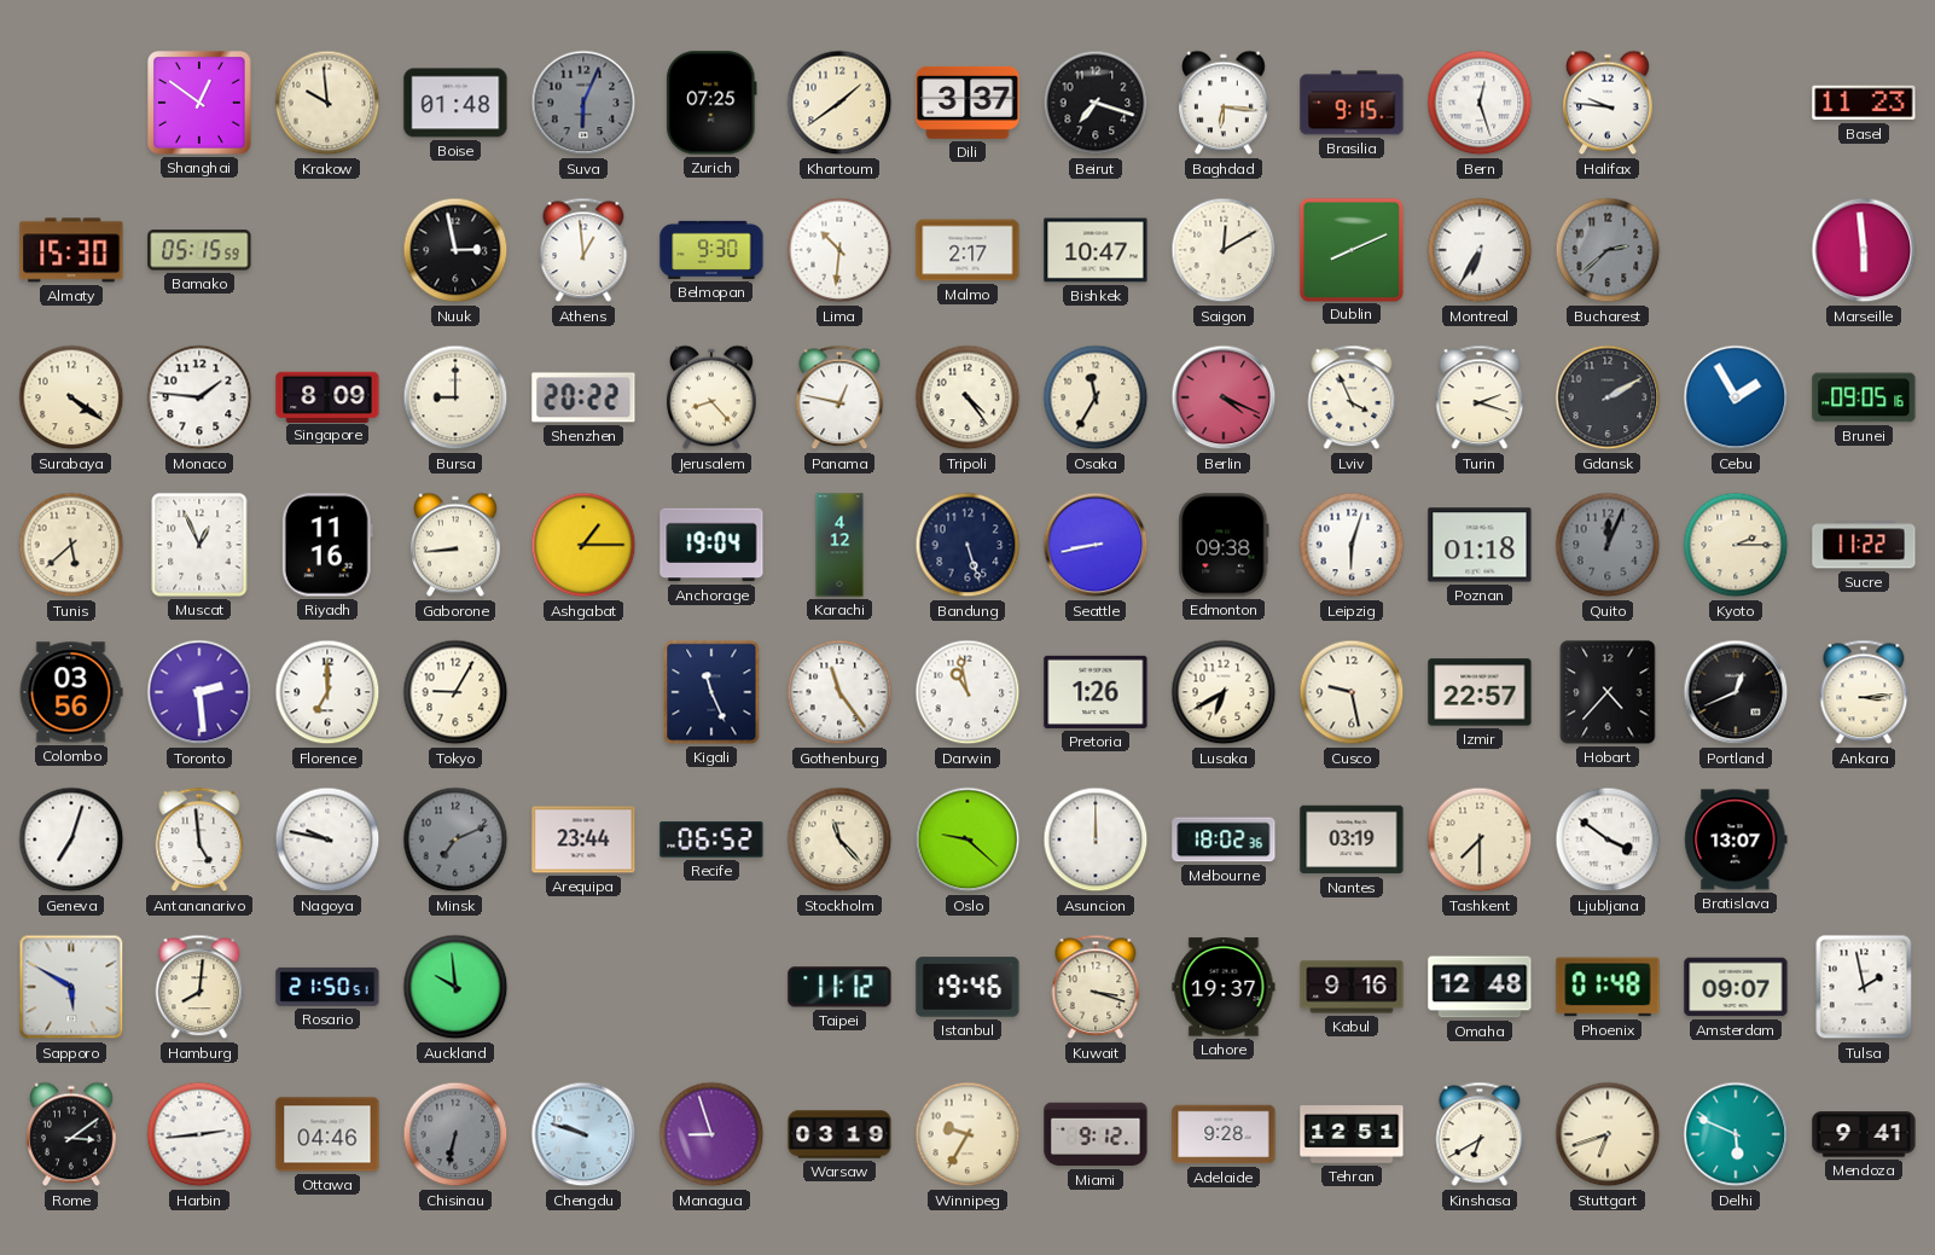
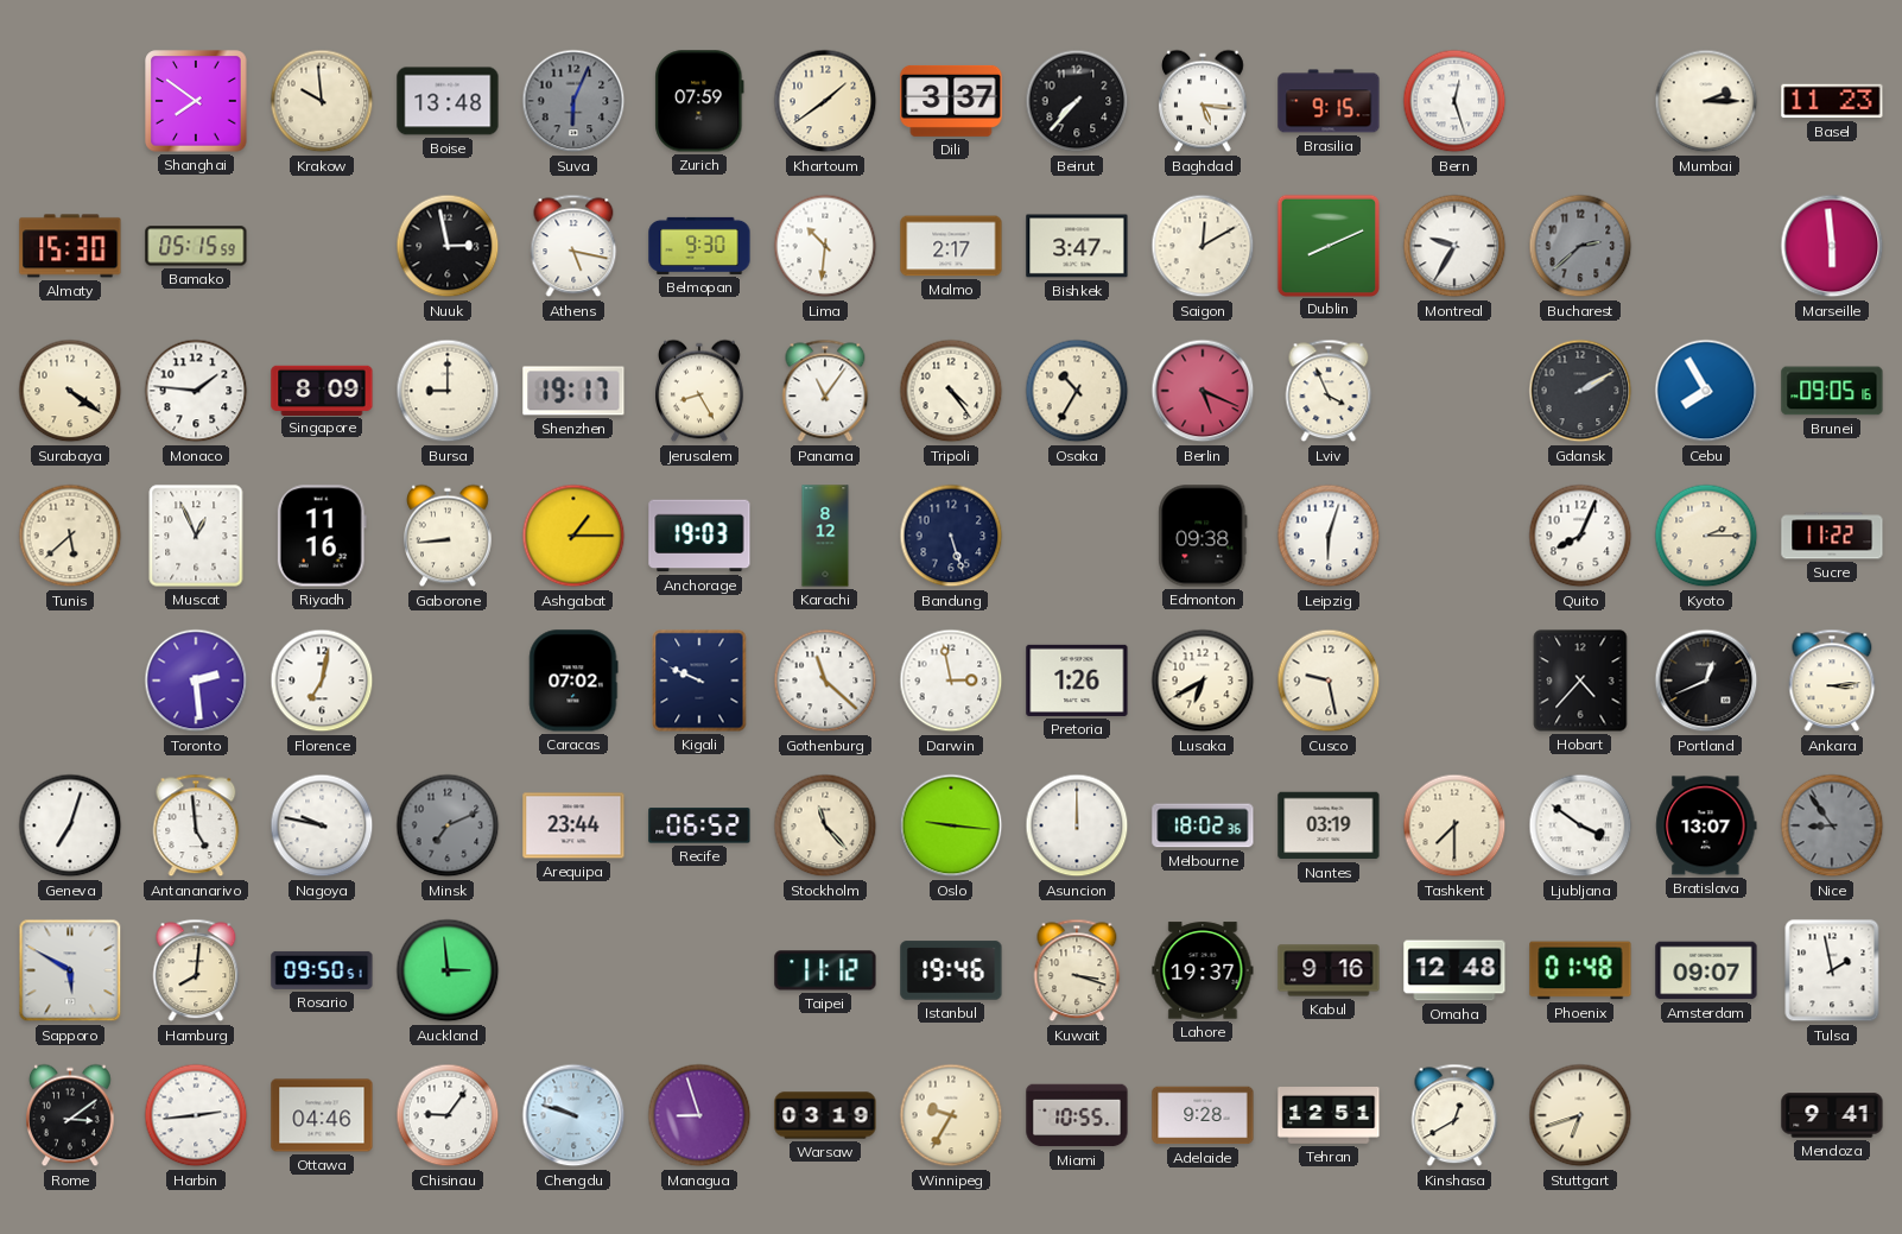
Shanghai: 12:51 -> 7:51 (196, 101)
Boise: 01:48 -> 13:48 (448, 101)
Zurich: 07:25 -> 07:59 (699, 101)
Beirut: 7:18 -> 7:37 (1077, 101)
Baghdad: 6:16 -> 5:16 (1204, 101)
Halifax: 9:46 -> none (1609, 103)
Mumbai: none -> 2:15 (1706, 101)
Athens: 12:59 -> 5:17 (573, 246)
Bishkek: 10:47 -> 3:47 (1077, 246)
Montreal: 6:35 -> 9:35 (1454, 246)
Shenzhen: 20:22 -> 19:17 (573, 391)
Jerusalem: 8:23 -> 8:25 (700, 391)
Panama: 12:47 -> 11:06 (825, 391)
Osaka: 11:35 -> 10:35 (1077, 391)
Berlin: 4:19 -> 5:19 (1203, 391)
Turin: 2:18 -> none (1480, 397)
Cebu: 1:55 -> 7:55 (1706, 391)
Anchorage: 19:04 -> 19:03 (699, 536)
Karachi: 4:12 -> 8:12 (825, 536)
Seattle: 8:43 -> none (1096, 545)
Poznan: 01:18 -> none (1480, 545)
Quito: 12:04 -> 8:04 (1580, 536)
Quito dial: grey -> white (1580, 536)
Colombo: 03:56 -> none (71, 692)
Florence: 7:00 -> 7:02 (322, 681)
Tokyo: 9:05 -> none (455, 692)
Caracas: none -> 07:02 (573, 681)
Kigali: 11:26 -> 9:49 (699, 681)
Gothenburg: 11:24 -> 11:22 (825, 681)
Darwin: 10:58 -> 2:58 (951, 681)
Izmir: 22:57 -> none (1480, 692)
Oslo: 9:22 -> 9:16 (951, 825)
Nice: none -> 8:54 (1832, 825)
Rosario: 21:50 -> 09:50 (322, 970)
Auckland: 9:59 -> 2:59 (448, 970)
Chisinau: 6:32 -> 9:06 (448, 1115)
Chisinau dial: grey -> white (448, 1115)
Miami: 9:12 -> 10:55 (1077, 1115)
Kinshasa: 6:40 -> 12:40 (1454, 1115)
Delhi: 5:49 -> none (1736, 1134)
